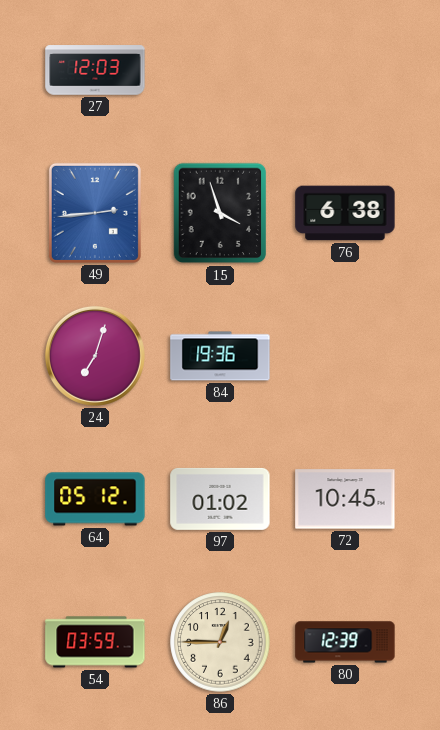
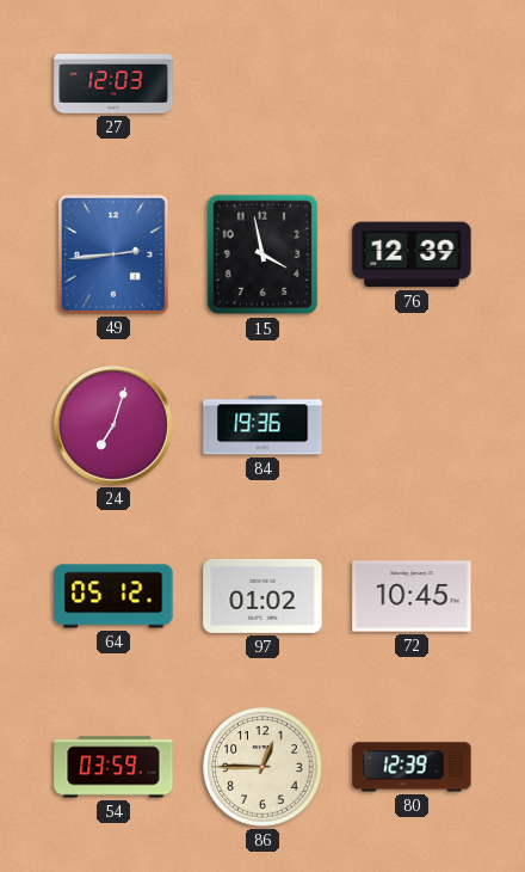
15: 3:57 -> 3:58 (262, 254)
76: 6:38 -> 12:39 (412, 254)
